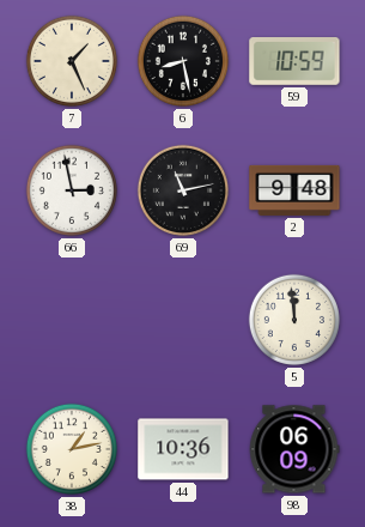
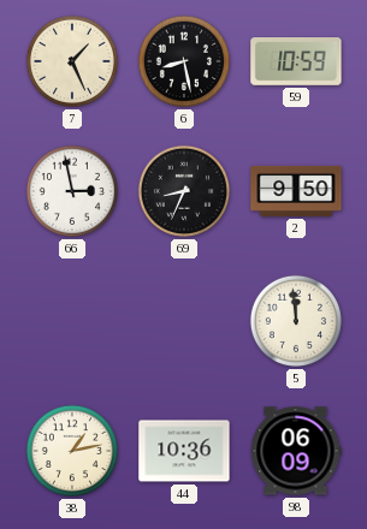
69: 11:13 -> 8:34 (184, 191)
2: 9:48 -> 9:50 (296, 191)
